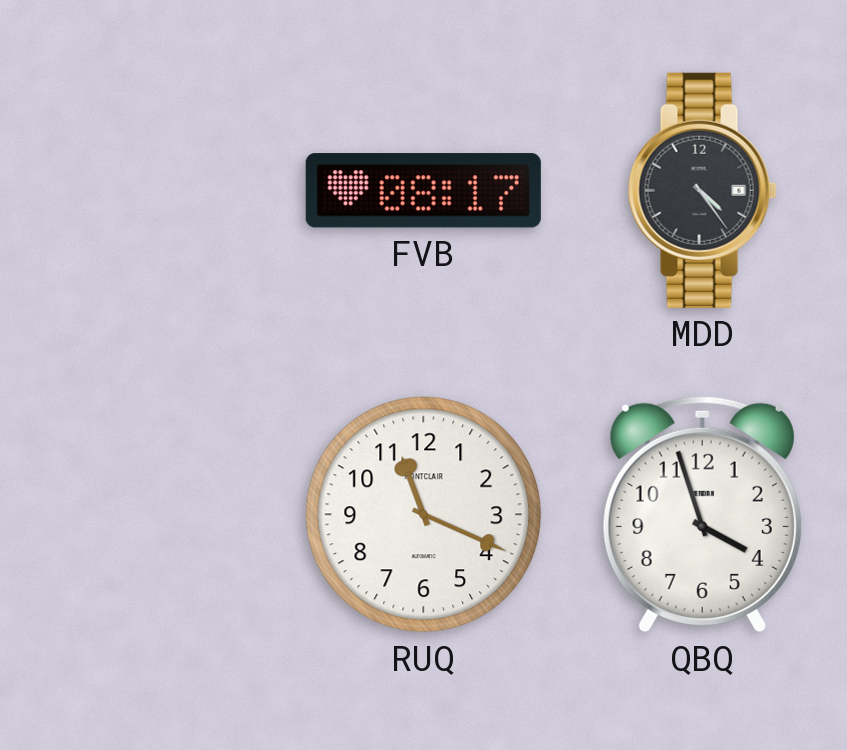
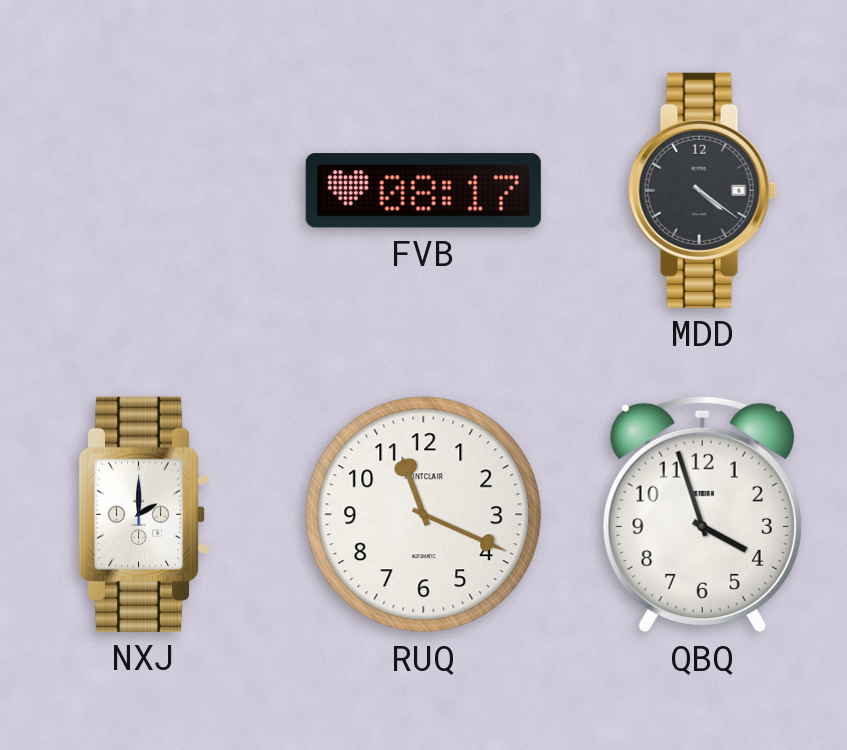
MDD: 4:24 -> 4:21 (702, 190)
NXJ: none -> 2:00 (145, 514)
